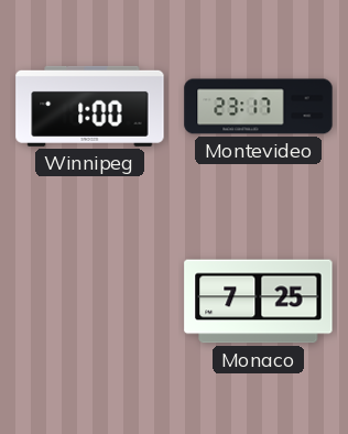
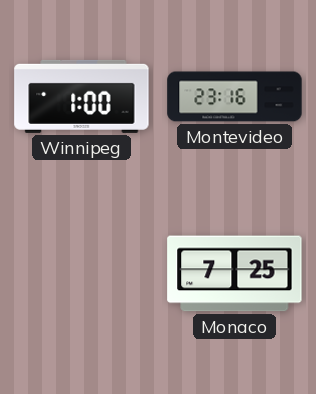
Montevideo: 23:17 -> 23:16 (235, 97)
